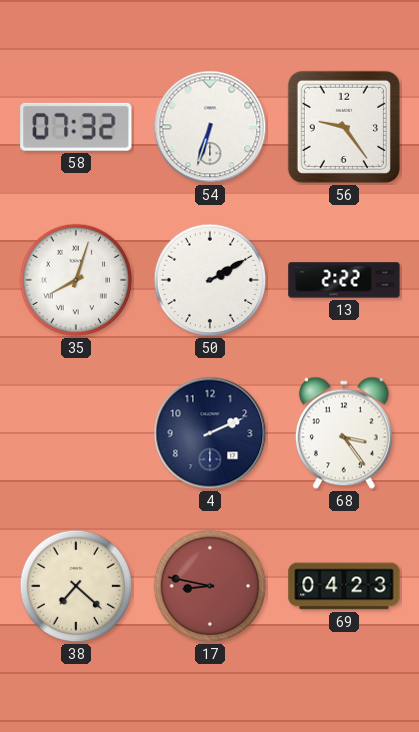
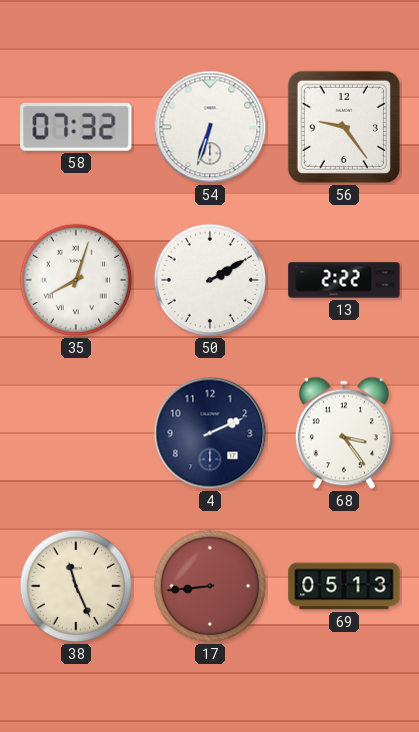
38: 7:22 -> 11:26 (76, 586)
17: 8:47 -> 8:44 (210, 586)
69: 04:23 -> 05:13 (344, 586)
